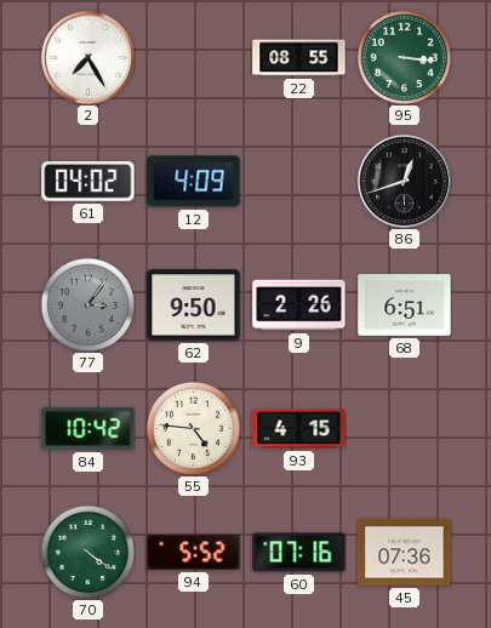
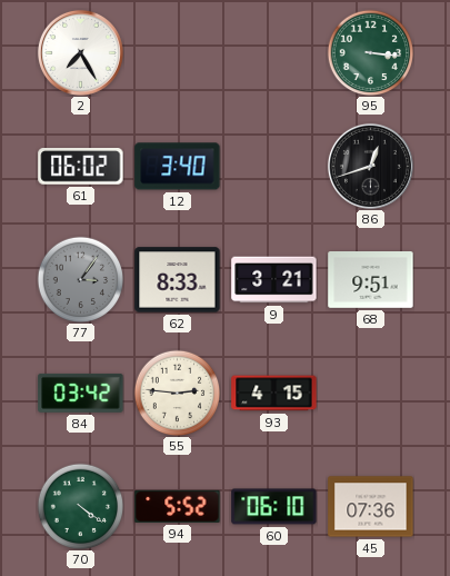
22: 08:55 -> none (299, 58)
61: 04:02 -> 06:02 (81, 167)
12: 4:09 -> 3:40 (178, 167)
62: 9:50 -> 8:33 (178, 280)
9: 2:26 -> 3:21 (274, 280)
68: 6:51 -> 9:51 (371, 280)
84: 10:42 -> 03:42 (81, 393)
55: 4:46 -> 2:46 (177, 393)
60: 07:16 -> 06:10 (274, 507)
